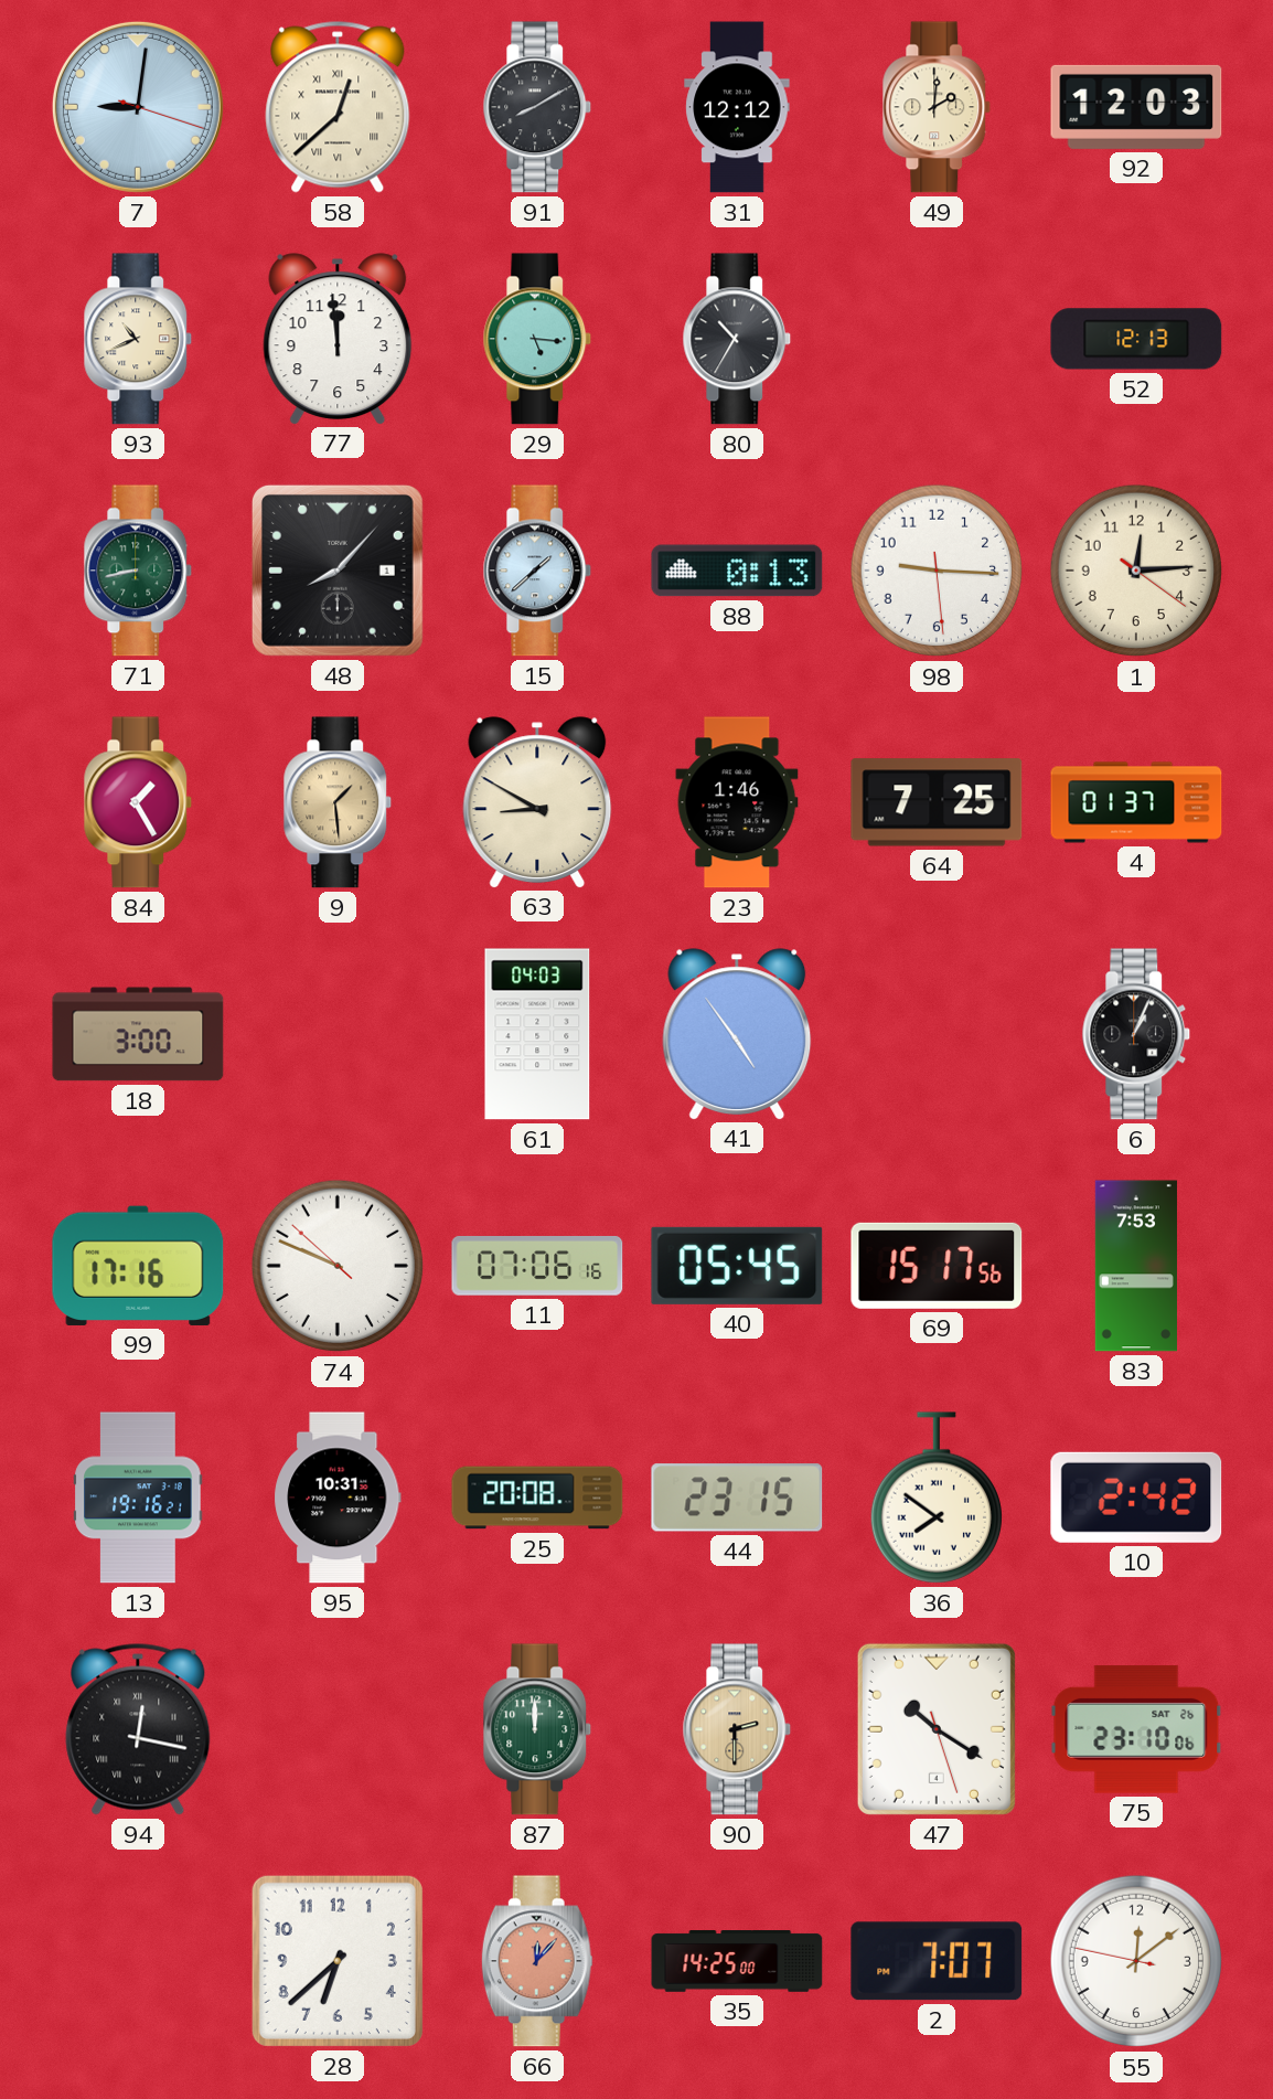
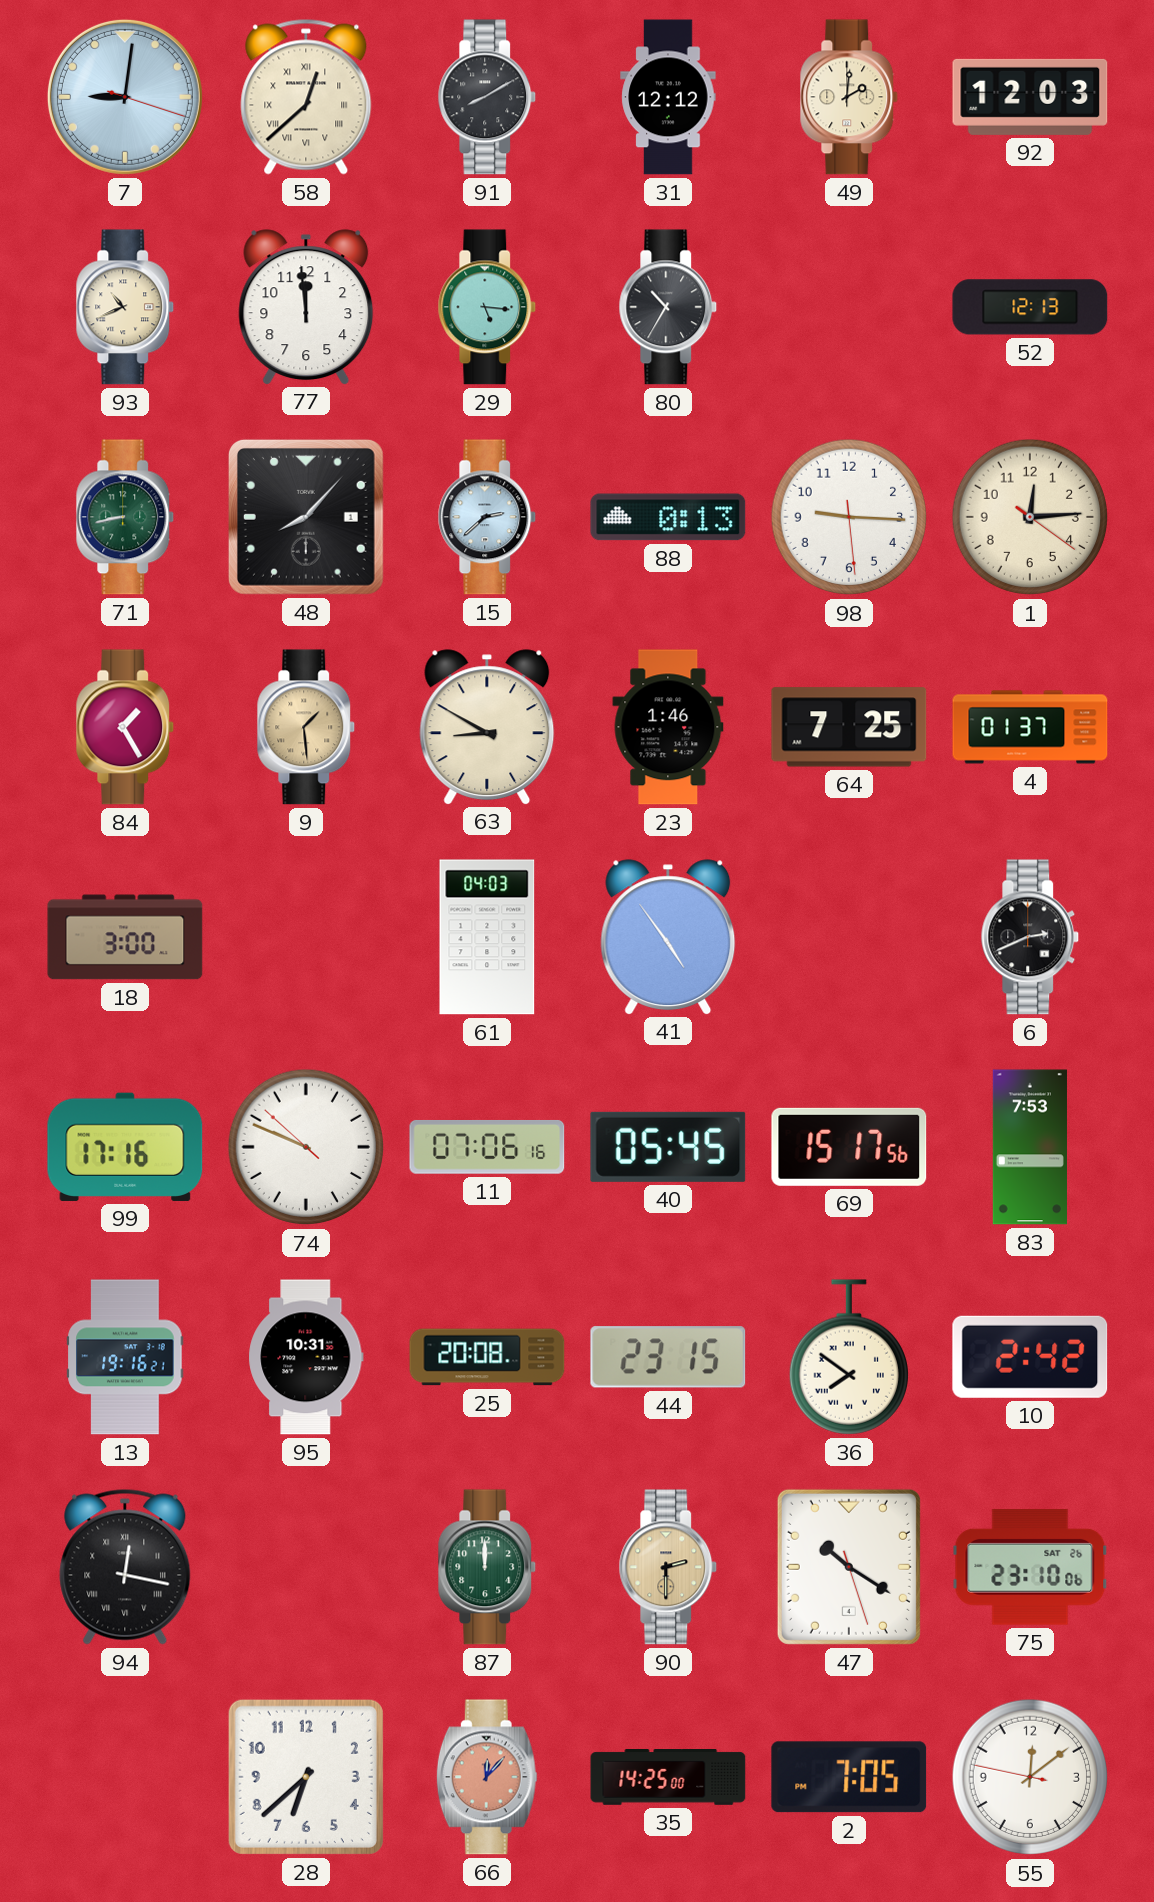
15: 1:38 -> 2:38 (487, 517)
6: 1:04 -> 2:41 (1030, 937)
2: 7:07 -> 7:05 (849, 1777)
